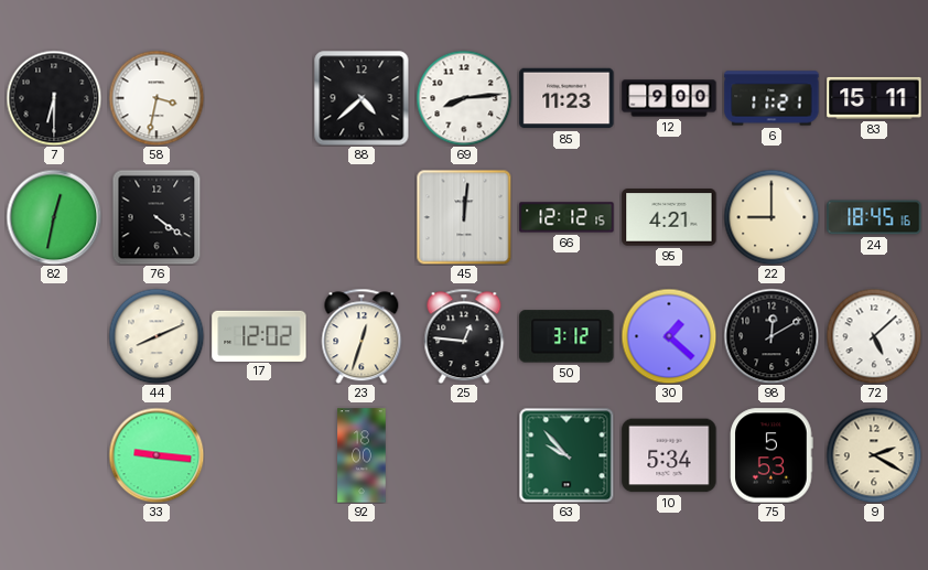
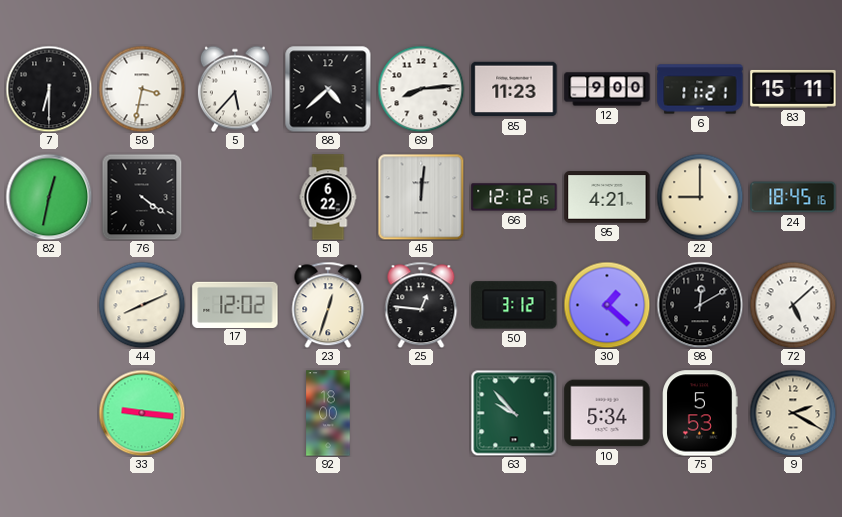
5: none -> 5:37 (235, 89)
51: none -> 6:22 (328, 197)
